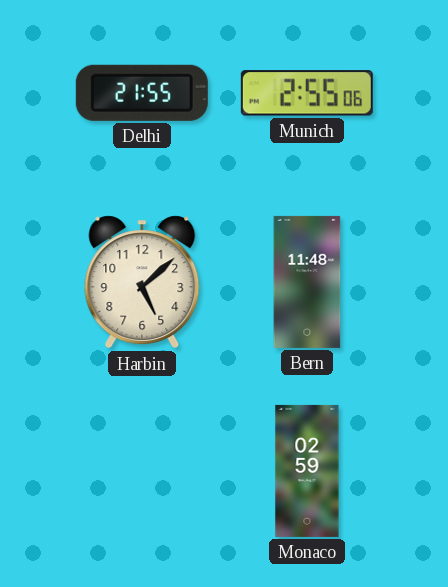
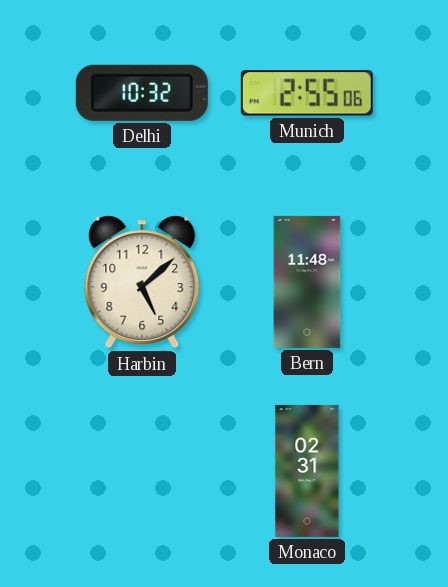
Delhi: 21:55 -> 10:32 (142, 93)
Monaco: 02:59 -> 02:31 (307, 471)
